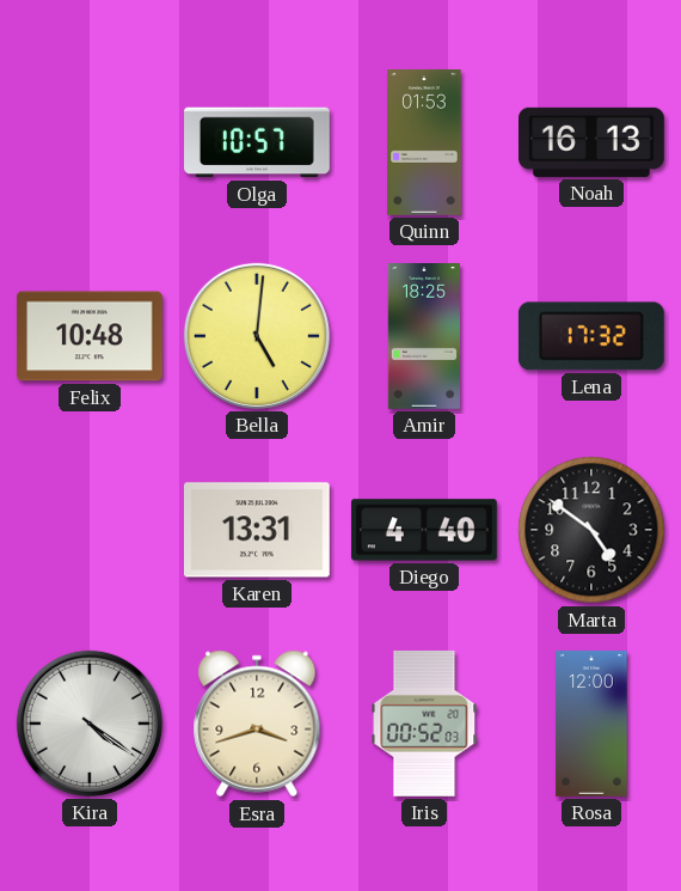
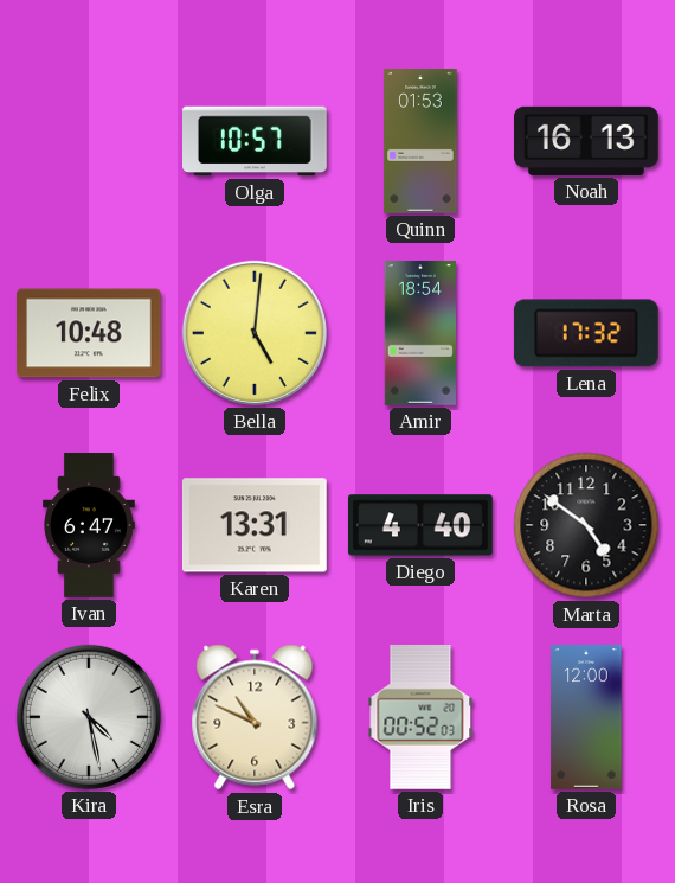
Amir: 18:25 -> 18:54 (419, 334)
Ivan: none -> 6:47 (90, 525)
Kira: 4:21 -> 4:28 (89, 717)
Esra: 3:42 -> 10:49 (255, 717)
